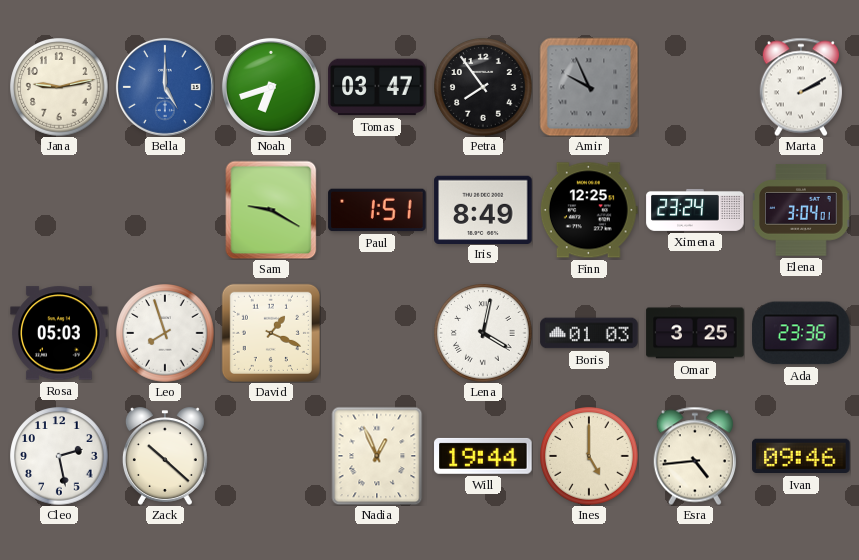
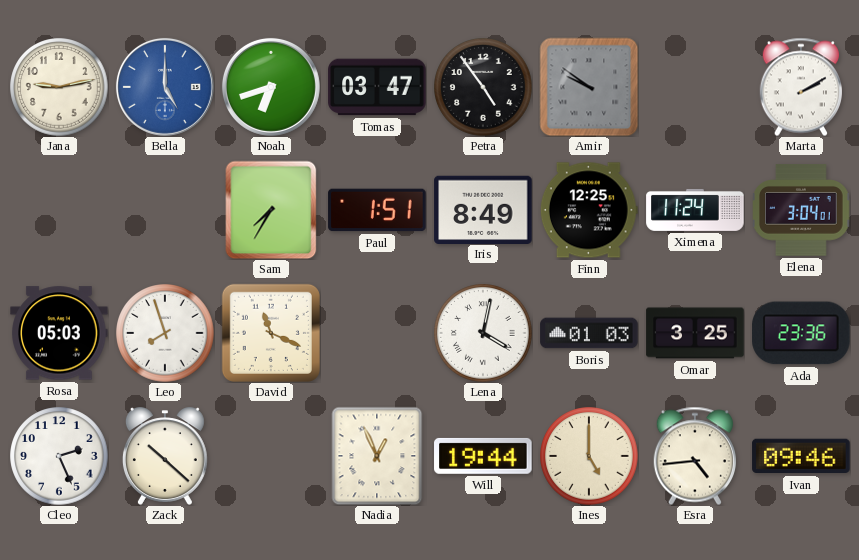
Petra: 7:54 -> 4:54 (483, 87)
Amir: 9:56 -> 9:51 (589, 87)
Sam: 9:20 -> 7:35 (271, 210)
Ximena: 23:24 -> 11:24 (695, 210)
David: 1:19 -> 11:19 (271, 333)
Cleo: 2:28 -> 2:26 (59, 456)
